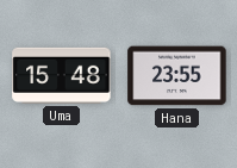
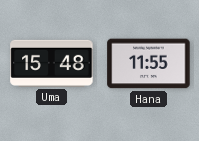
Hana: 23:55 -> 11:55 (149, 64)
